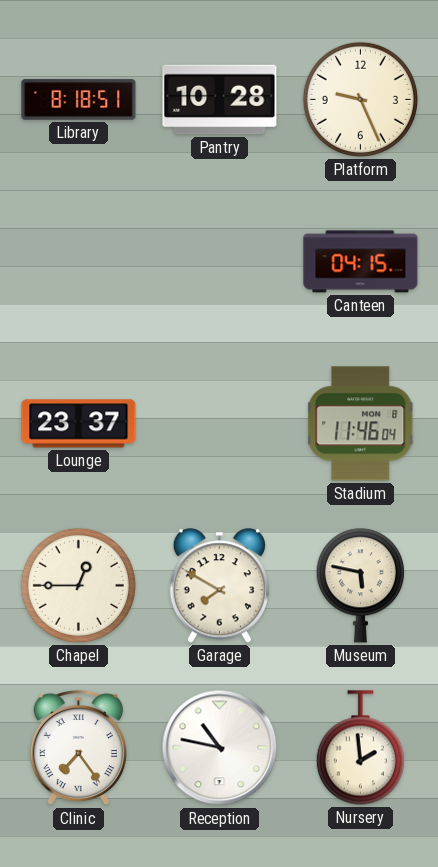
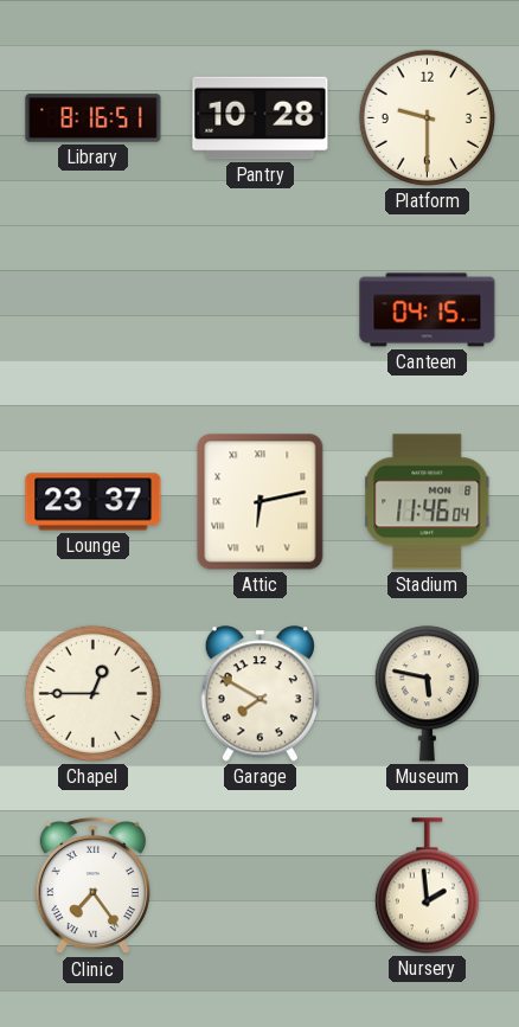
Library: 8:18 -> 8:16 (94, 118)
Platform: 9:26 -> 9:30 (427, 117)
Attic: none -> 6:13 (261, 502)
Reception: 10:47 -> none (220, 748)
